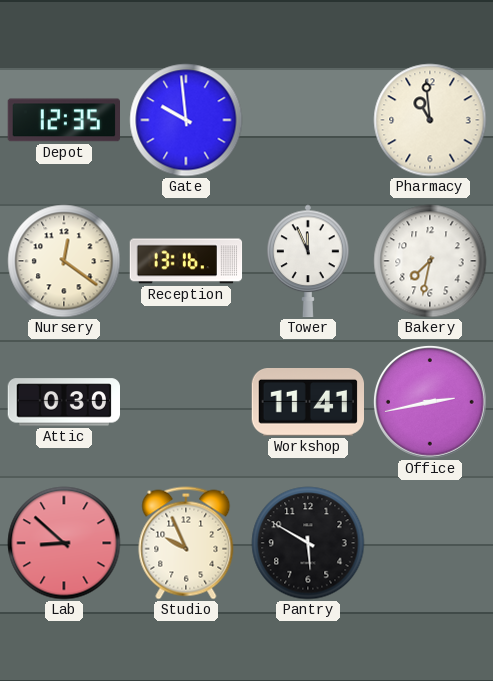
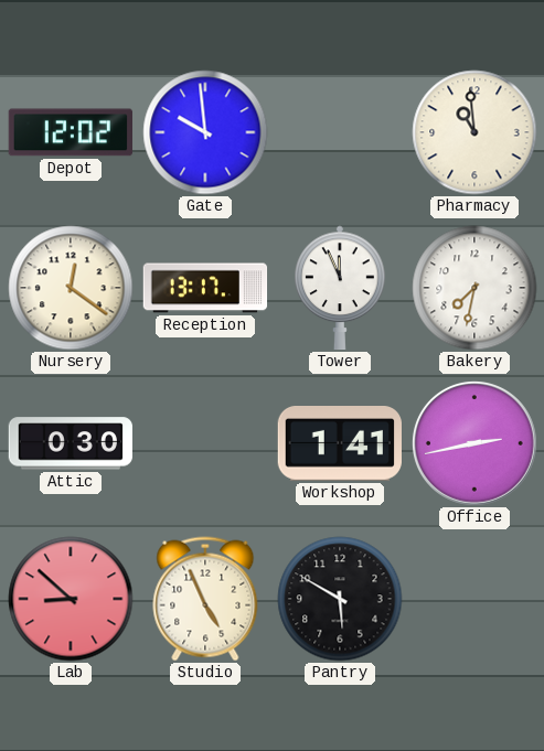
Depot: 12:35 -> 12:02 (70, 132)
Reception: 13:16 -> 13:17 (205, 288)
Workshop: 11:41 -> 1:41 (339, 444)
Studio: 9:56 -> 4:56 (205, 599)
